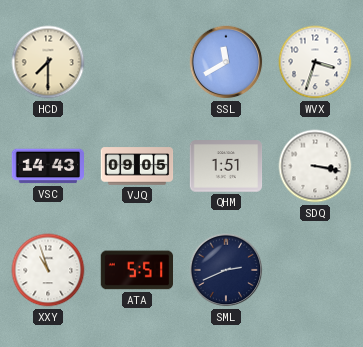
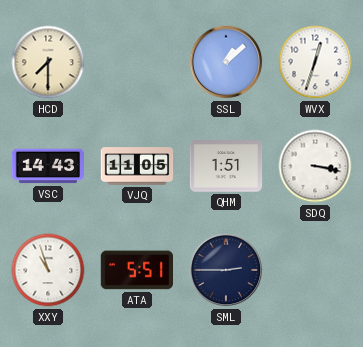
SSL: 11:40 -> 1:08 (226, 62)
WVX: 3:33 -> 12:33 (315, 62)
VJQ: 09:05 -> 11:05 (137, 166)
SML: 2:41 -> 2:45 (226, 270)
